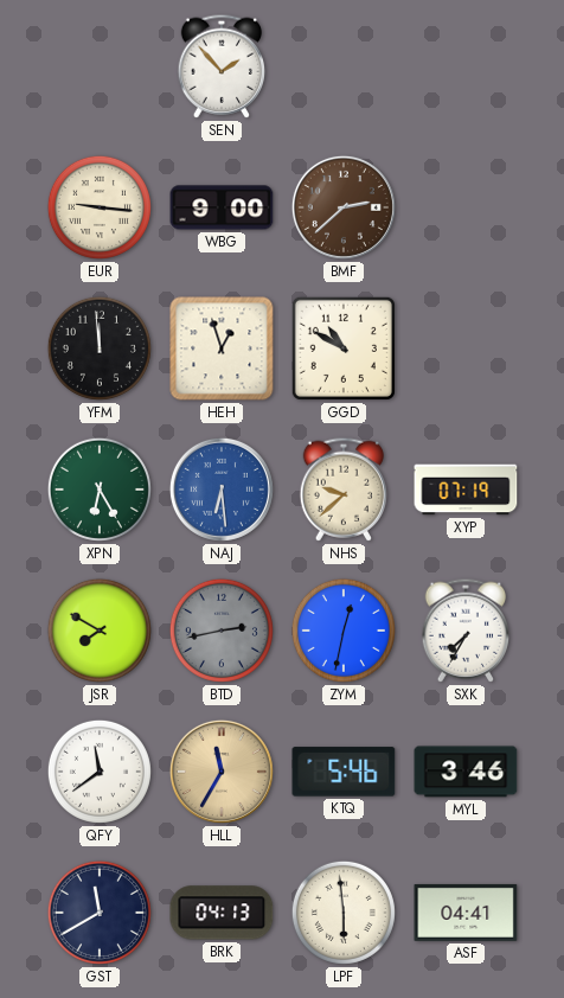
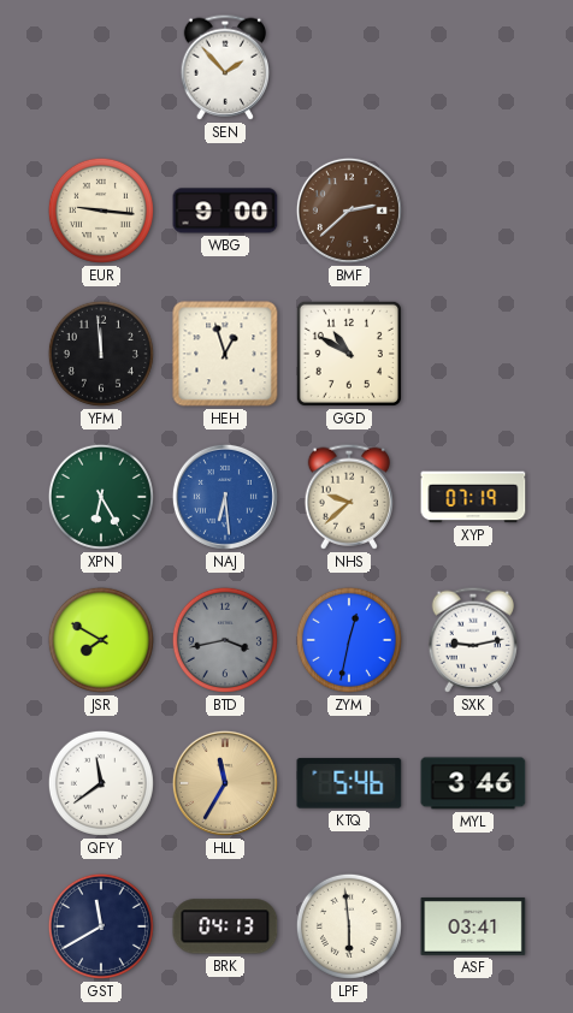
BTD: 2:43 -> 3:43 (225, 640)
SXK: 7:35 -> 9:13 (473, 640)
ASF: 04:41 -> 03:41 (473, 926)
